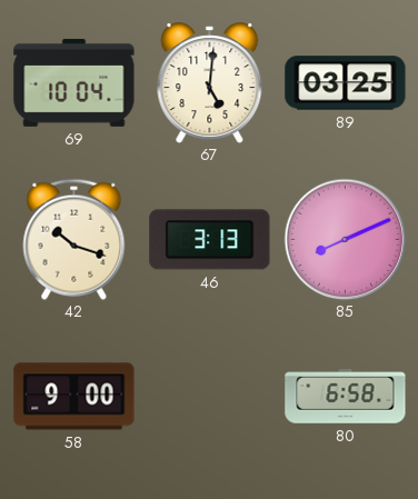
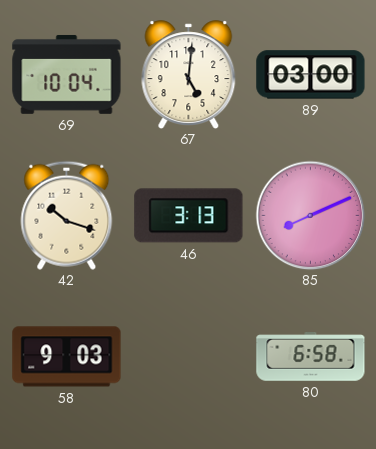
89: 03:25 -> 03:00 (311, 75)
58: 9:00 -> 9:03 (67, 357)
